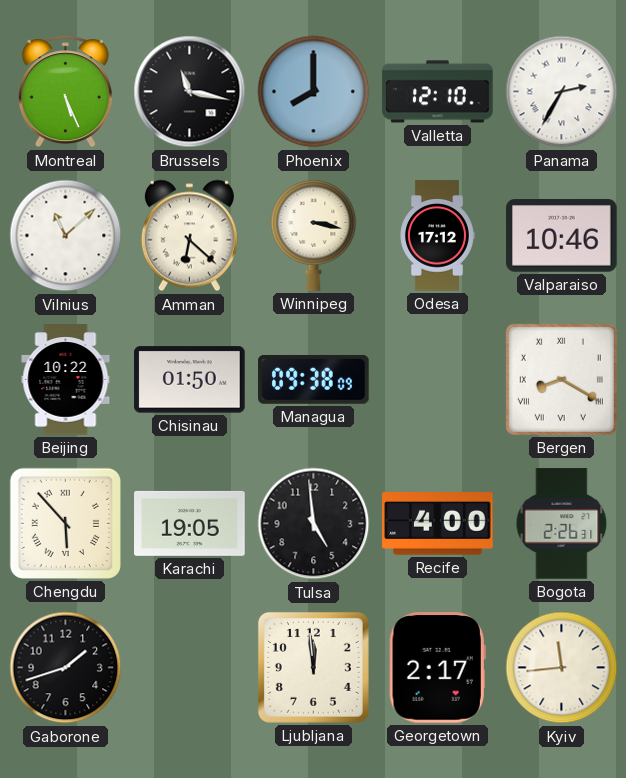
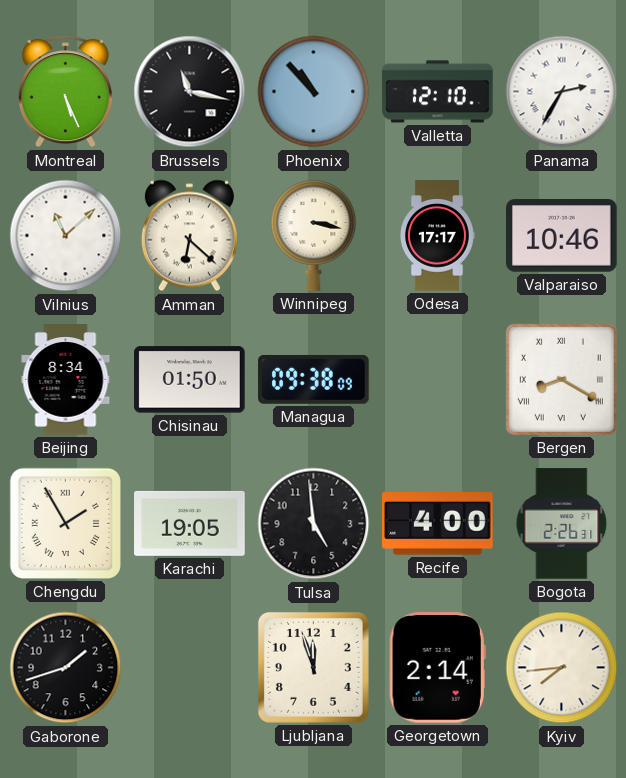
Phoenix: 8:00 -> 10:53 (314, 92)
Odesa: 17:12 -> 17:17 (438, 236)
Beijing: 10:22 -> 8:34 (66, 380)
Chengdu: 5:53 -> 1:55 (65, 523)
Ljubljana: 11:59 -> 11:57 (313, 667)
Georgetown: 2:17 -> 2:14 (437, 668)
Kyiv: 11:44 -> 7:44 (562, 668)
